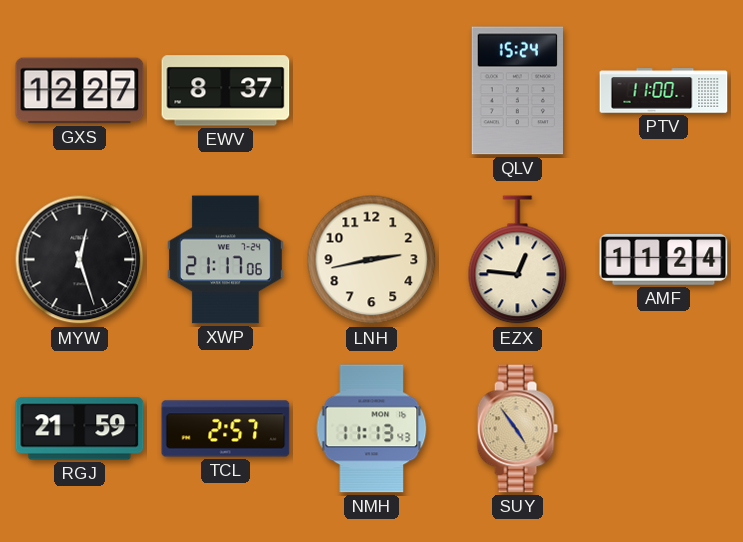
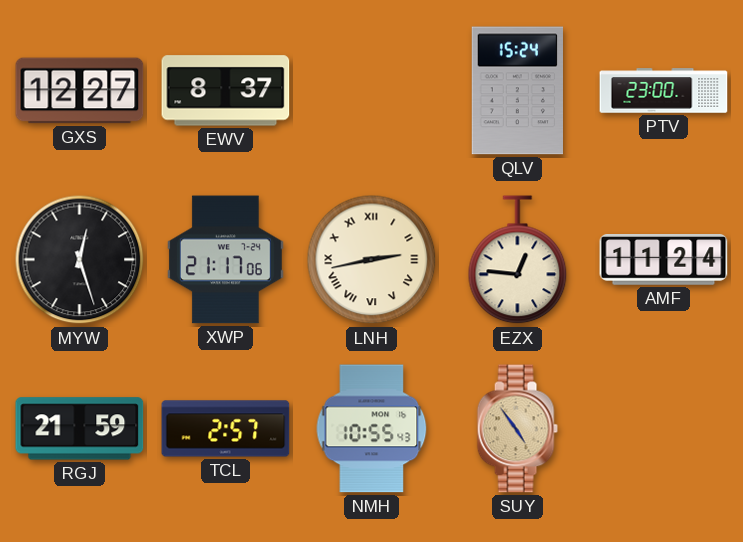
PTV: 11:00 -> 23:00 (664, 91)
LNH numerals: Arabic -> Roman (372, 260)
NMH: 11:13 -> 10:55 (372, 429)
